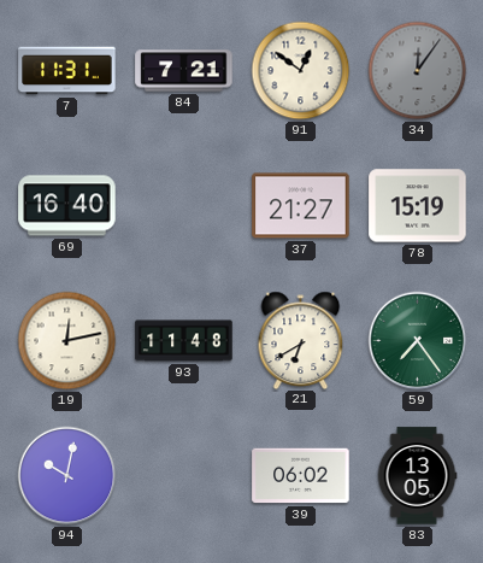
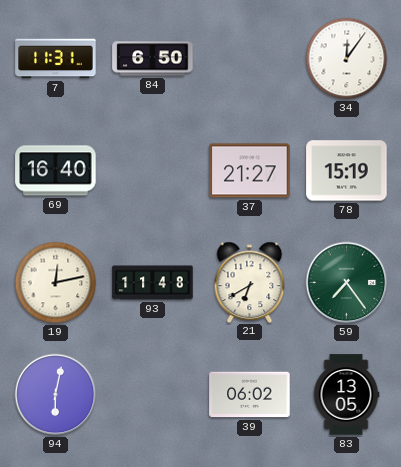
84: 7:21 -> 6:50 (153, 59)
91: 12:51 -> none (301, 71)
34 dial: grey -> white (347, 59)
94: 10:02 -> 6:02 (56, 395)
